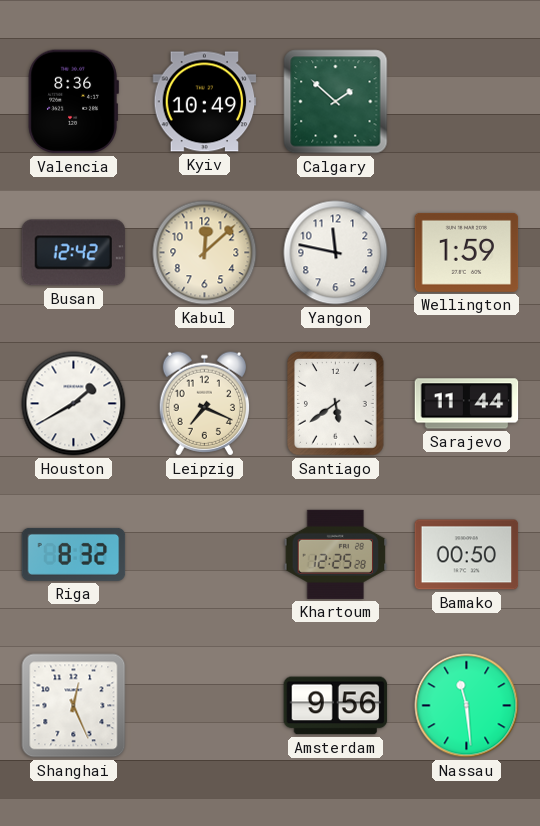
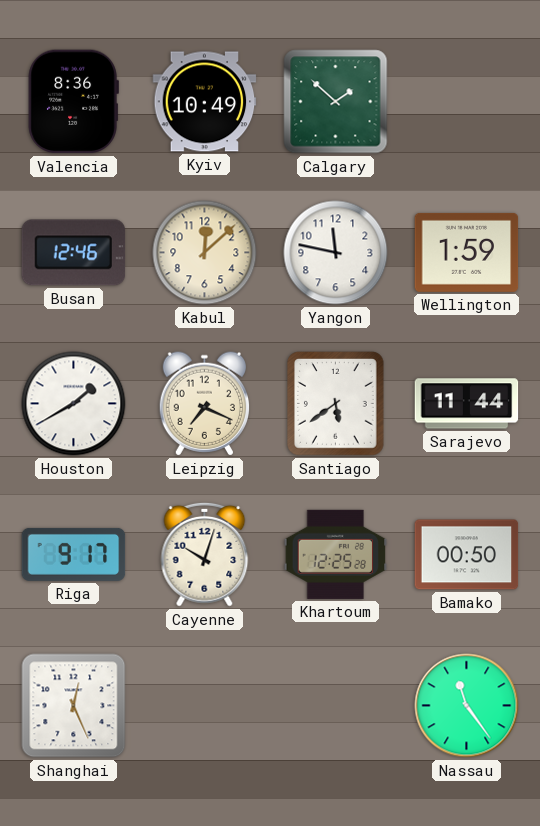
Busan: 12:42 -> 12:46 (74, 253)
Riga: 8:32 -> 9:17 (74, 554)
Cayenne: none -> 10:03 (205, 554)
Amsterdam: 9:56 -> none (336, 706)
Nassau: 11:29 -> 11:24 (467, 706)
